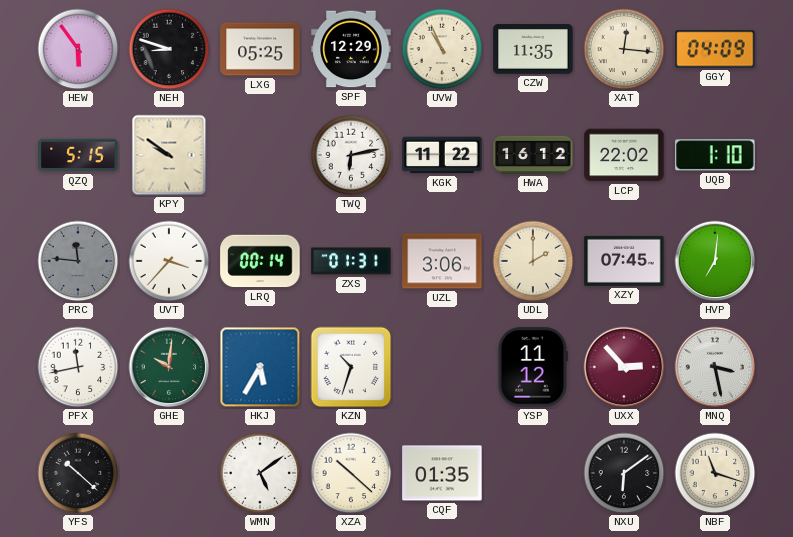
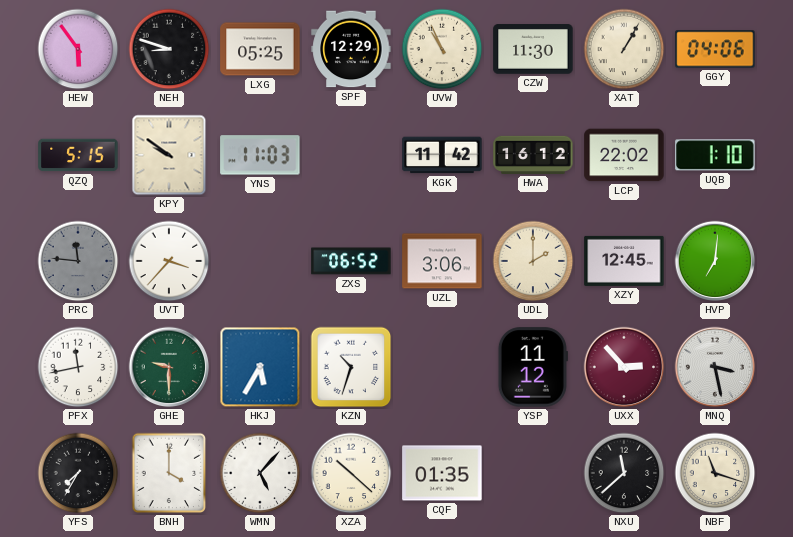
CZW: 11:35 -> 11:30 (533, 49)
XAT: 12:16 -> 1:05 (624, 49)
GGY: 04:09 -> 04:06 (715, 49)
YNS: none -> 11:03 (260, 155)
TWQ: 6:13 -> none (351, 155)
KGK: 11:22 -> 11:42 (442, 155)
LRQ: 00:14 -> none (260, 261)
ZXS: 01:31 -> 06:52 (351, 261)
XZY: 07:45 -> 12:45 (624, 261)
GHE: 10:01 -> 9:30 (169, 367)
YFS: 10:22 -> 7:35 (78, 473)
BNH: none -> 4:00 (169, 473)
WMN: 5:09 -> 5:07 (260, 473)
NXU: 6:09 -> 11:38 (624, 473)
